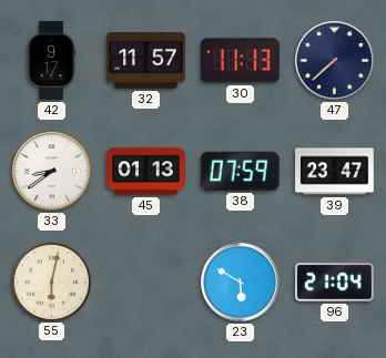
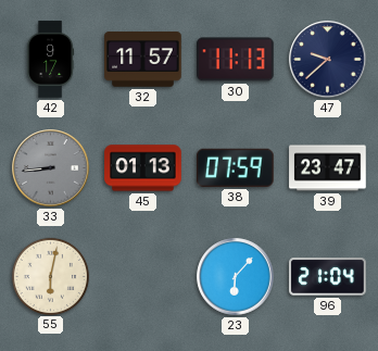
47: 7:38 -> 9:38 (328, 60)
33: 8:39 -> 8:44 (51, 168)
33 dial: white -> grey (51, 168)
23: 5:50 -> 6:07 (236, 277)
